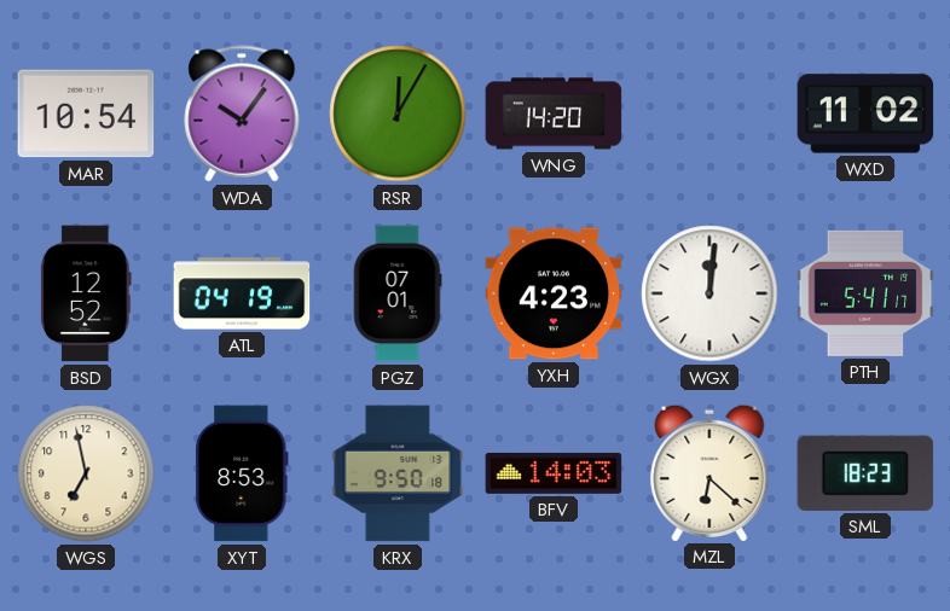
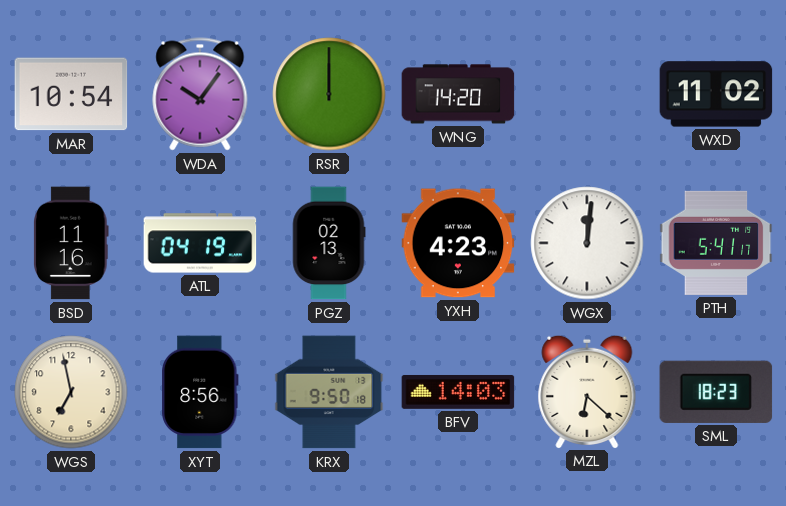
RSR: 12:05 -> 12:00 (329, 94)
BSD: 12:52 -> 11:16 (72, 243)
PGZ: 07:01 -> 02:13 (329, 243)
XYT: 8:53 -> 8:56 (200, 392)
